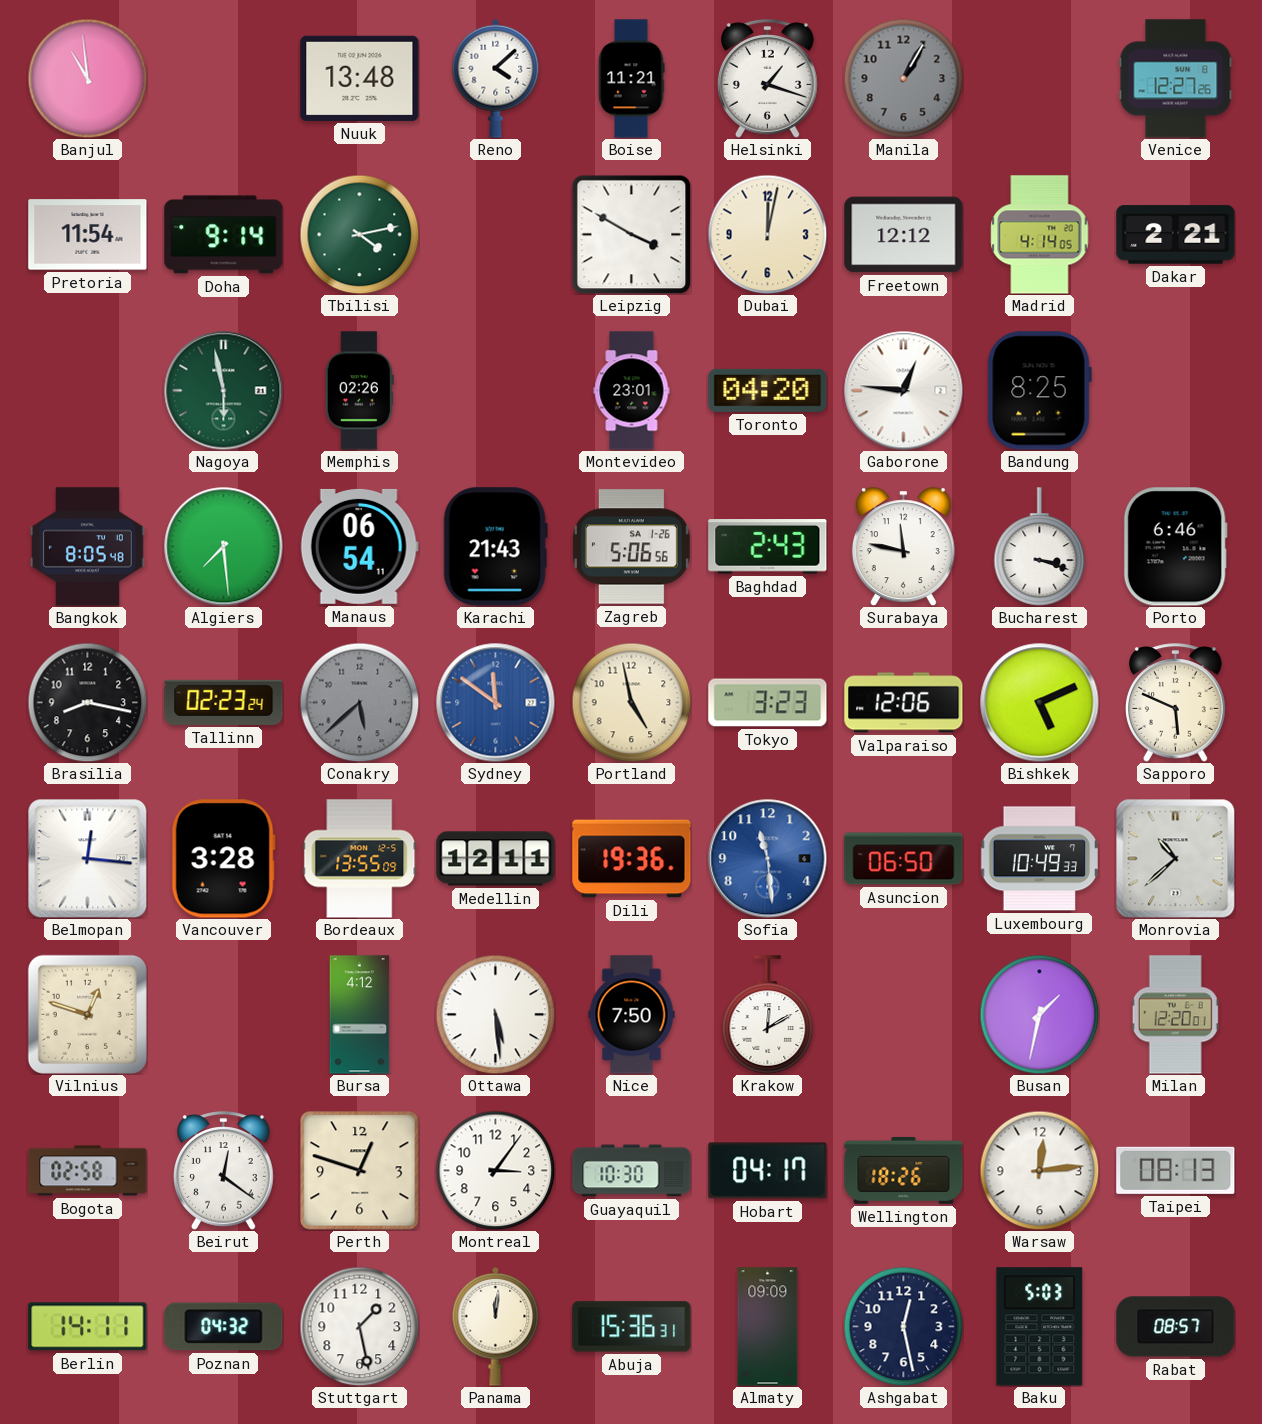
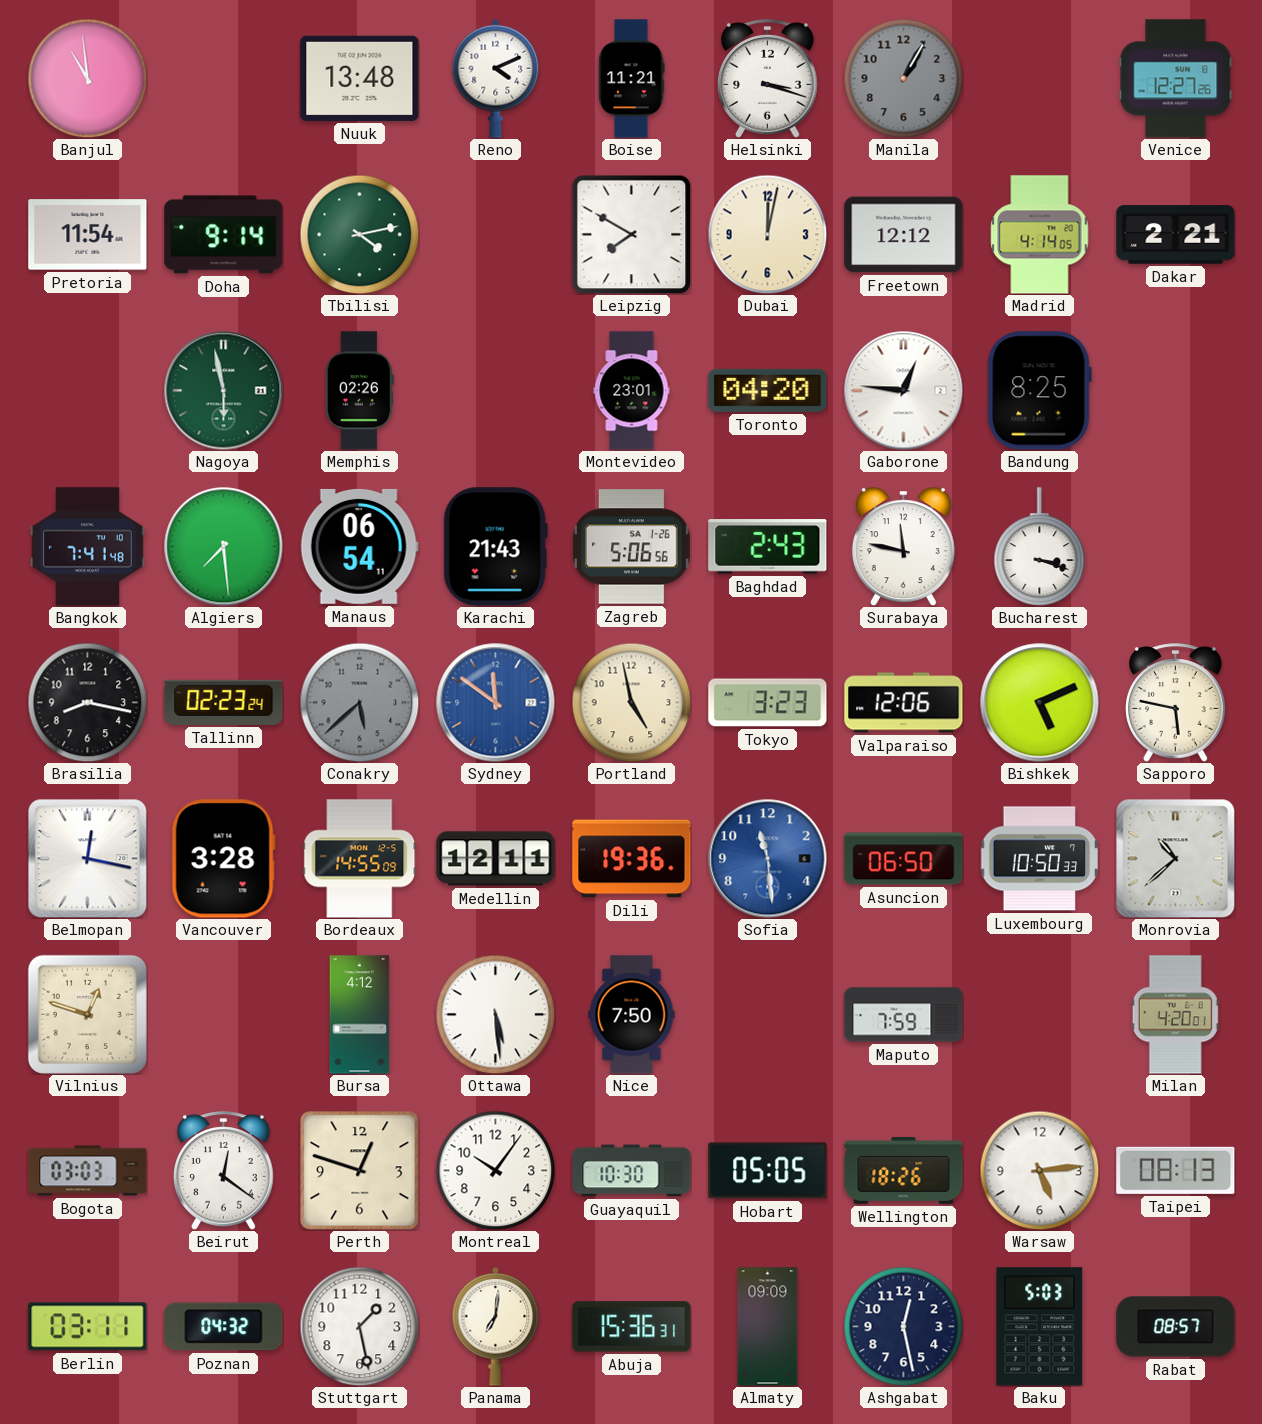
Reno: 4:08 -> 4:11 (496, 78)
Helsinki: 1:18 -> 3:18 (768, 79)
Leipzig: 3:50 -> 7:50 (631, 234)
Bangkok: 8:05 -> 7:41 (87, 547)
Porto: 6:46 -> none (1175, 547)
Sapporo: 5:49 -> 5:47 (1176, 703)
Belmopan: 12:16 -> 12:17 (87, 858)
Bordeaux: 13:55 -> 14:55 (360, 859)
Luxembourg: 10:49 -> 10:50 (1039, 859)
Krakow: 12:10 -> none (768, 1015)
Maputo: none -> 7:59 (904, 1015)
Busan: 1:32 -> none (1039, 1014)
Milan: 12:20 -> 4:20 (1175, 1015)
Bogota: 02:58 -> 03:03 (88, 1171)
Montreal: 3:06 -> 10:06 (495, 1170)
Hobart: 04:17 -> 05:05 (768, 1171)
Warsaw: 12:14 -> 5:14 (1039, 1170)
Berlin: 14:11 -> 03:11 (88, 1327)
Panama: 12:01 -> 7:01 (496, 1326)
